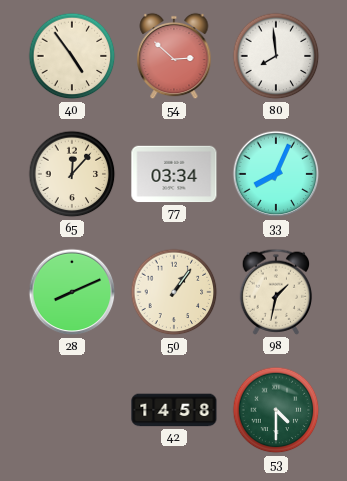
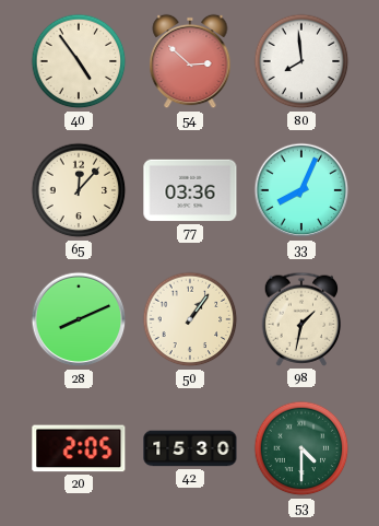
77: 03:34 -> 03:36 (190, 190)
20: none -> 2:05 (79, 448)
42: 14:58 -> 15:30 (190, 448)
